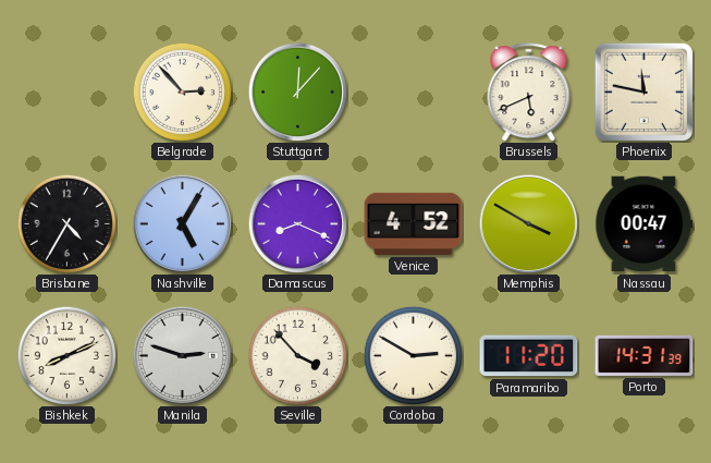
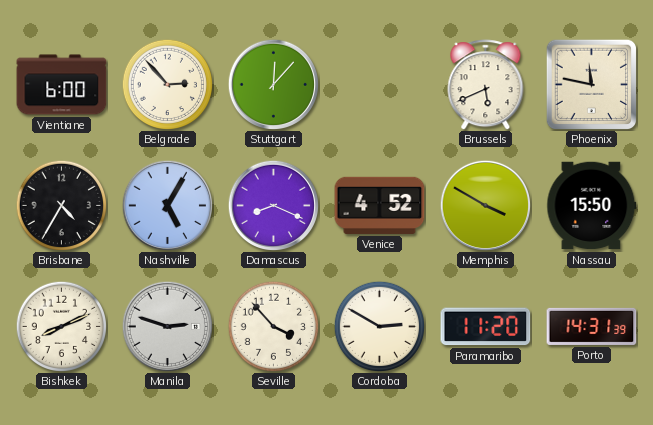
Vientiane: none -> 6:00 (62, 85)
Nassau: 00:47 -> 15:50 (592, 206)
